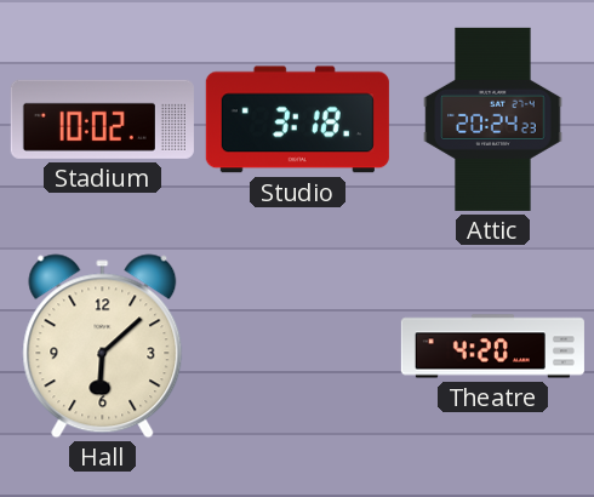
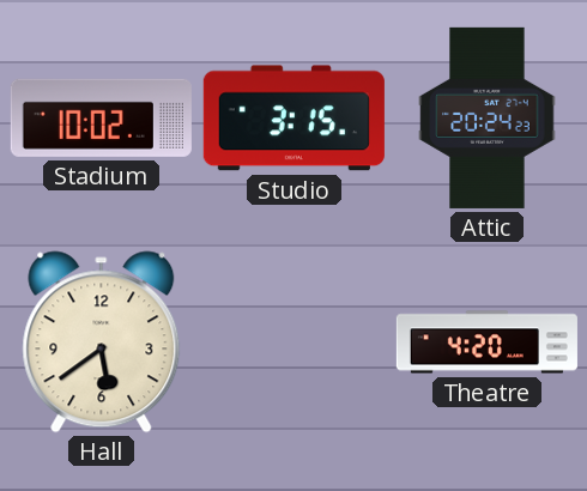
Studio: 3:18 -> 3:15 (293, 119)
Hall: 6:08 -> 5:39 (102, 343)
